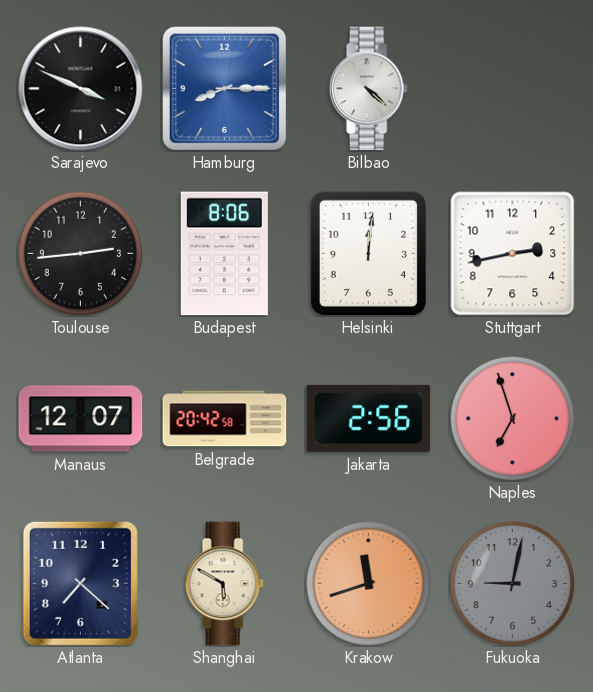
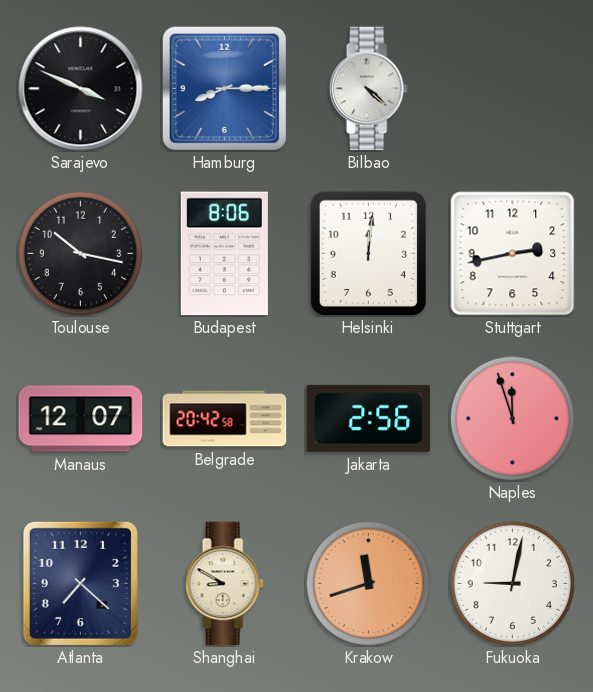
Toulouse: 2:44 -> 10:17 (80, 253)
Naples: 6:57 -> 11:57 (512, 418)
Shanghai: 5:50 -> 8:50 (224, 584)
Fukuoka dial: grey -> white (512, 583)
